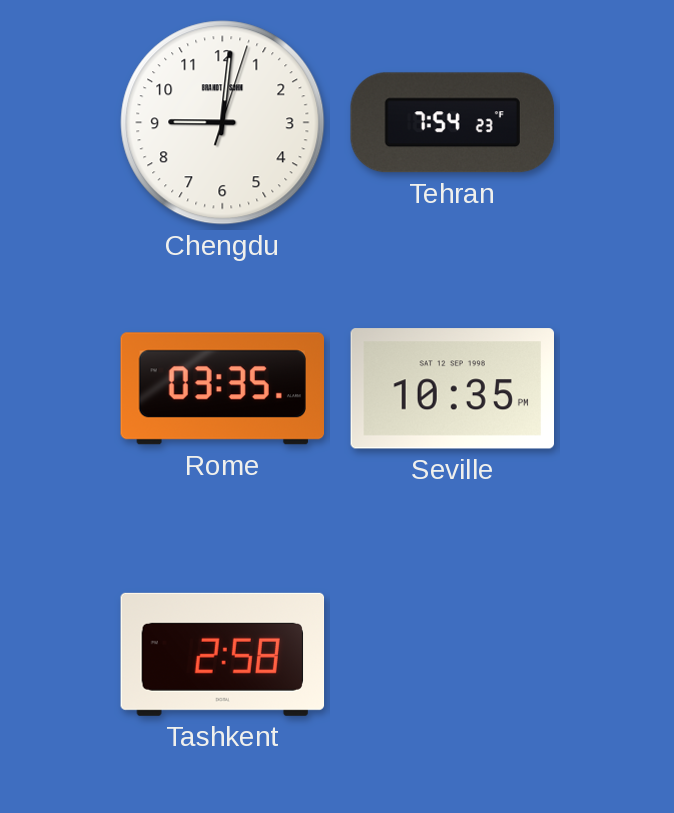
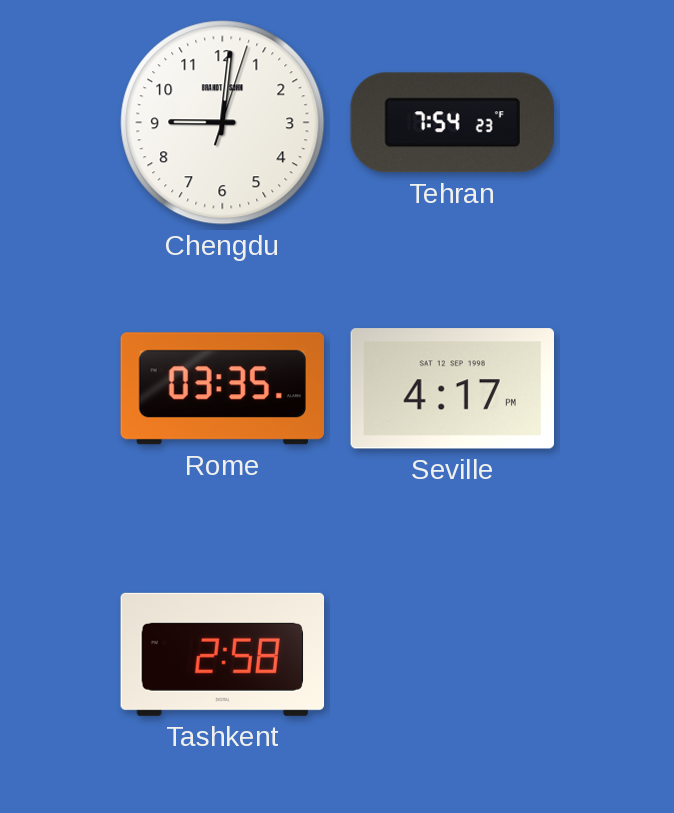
Seville: 10:35 -> 4:17 (452, 389)
